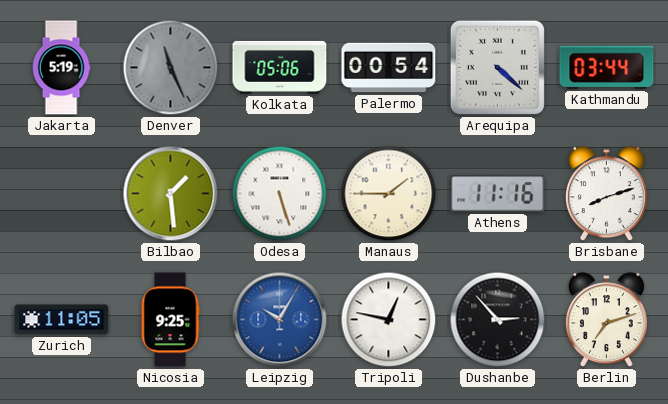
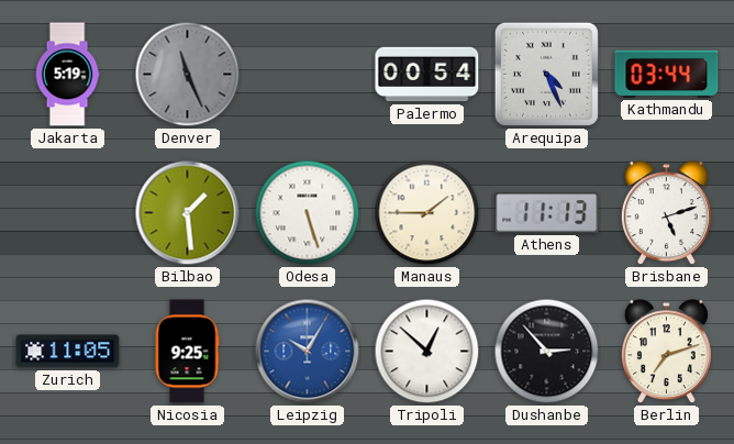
Kolkata: 05:06 -> none (280, 67)
Arequipa: 4:22 -> 4:26 (546, 74)
Athens: 11:16 -> 11:13 (547, 213)
Brisbane: 8:12 -> 5:12 (666, 213)
Tripoli: 12:47 -> 12:52 (427, 352)
